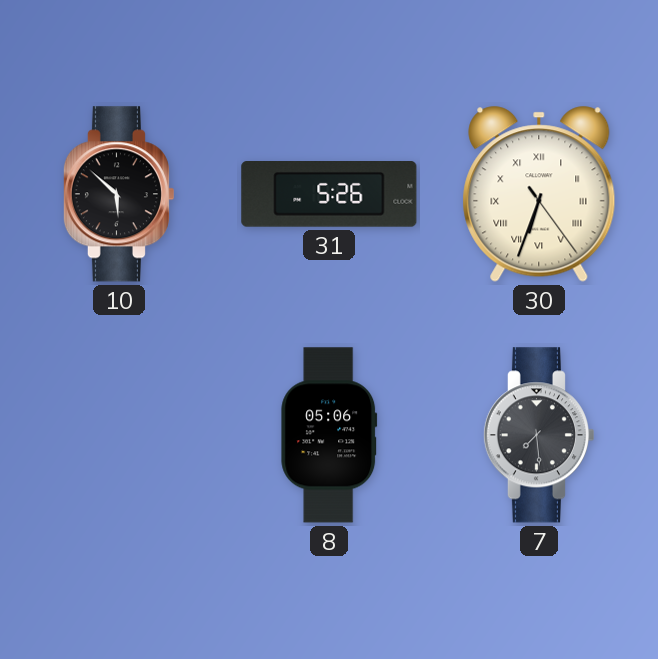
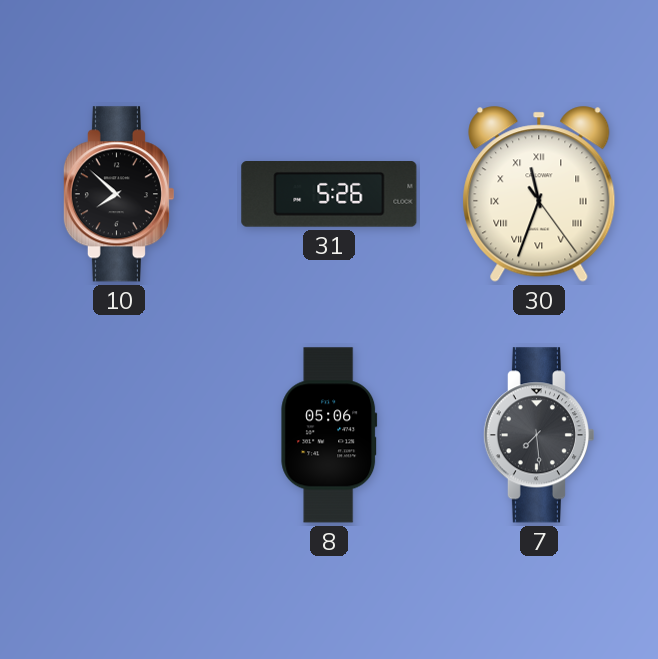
10: 5:52 -> 7:52 (118, 194)
30: 6:33 -> 11:33 (539, 194)
